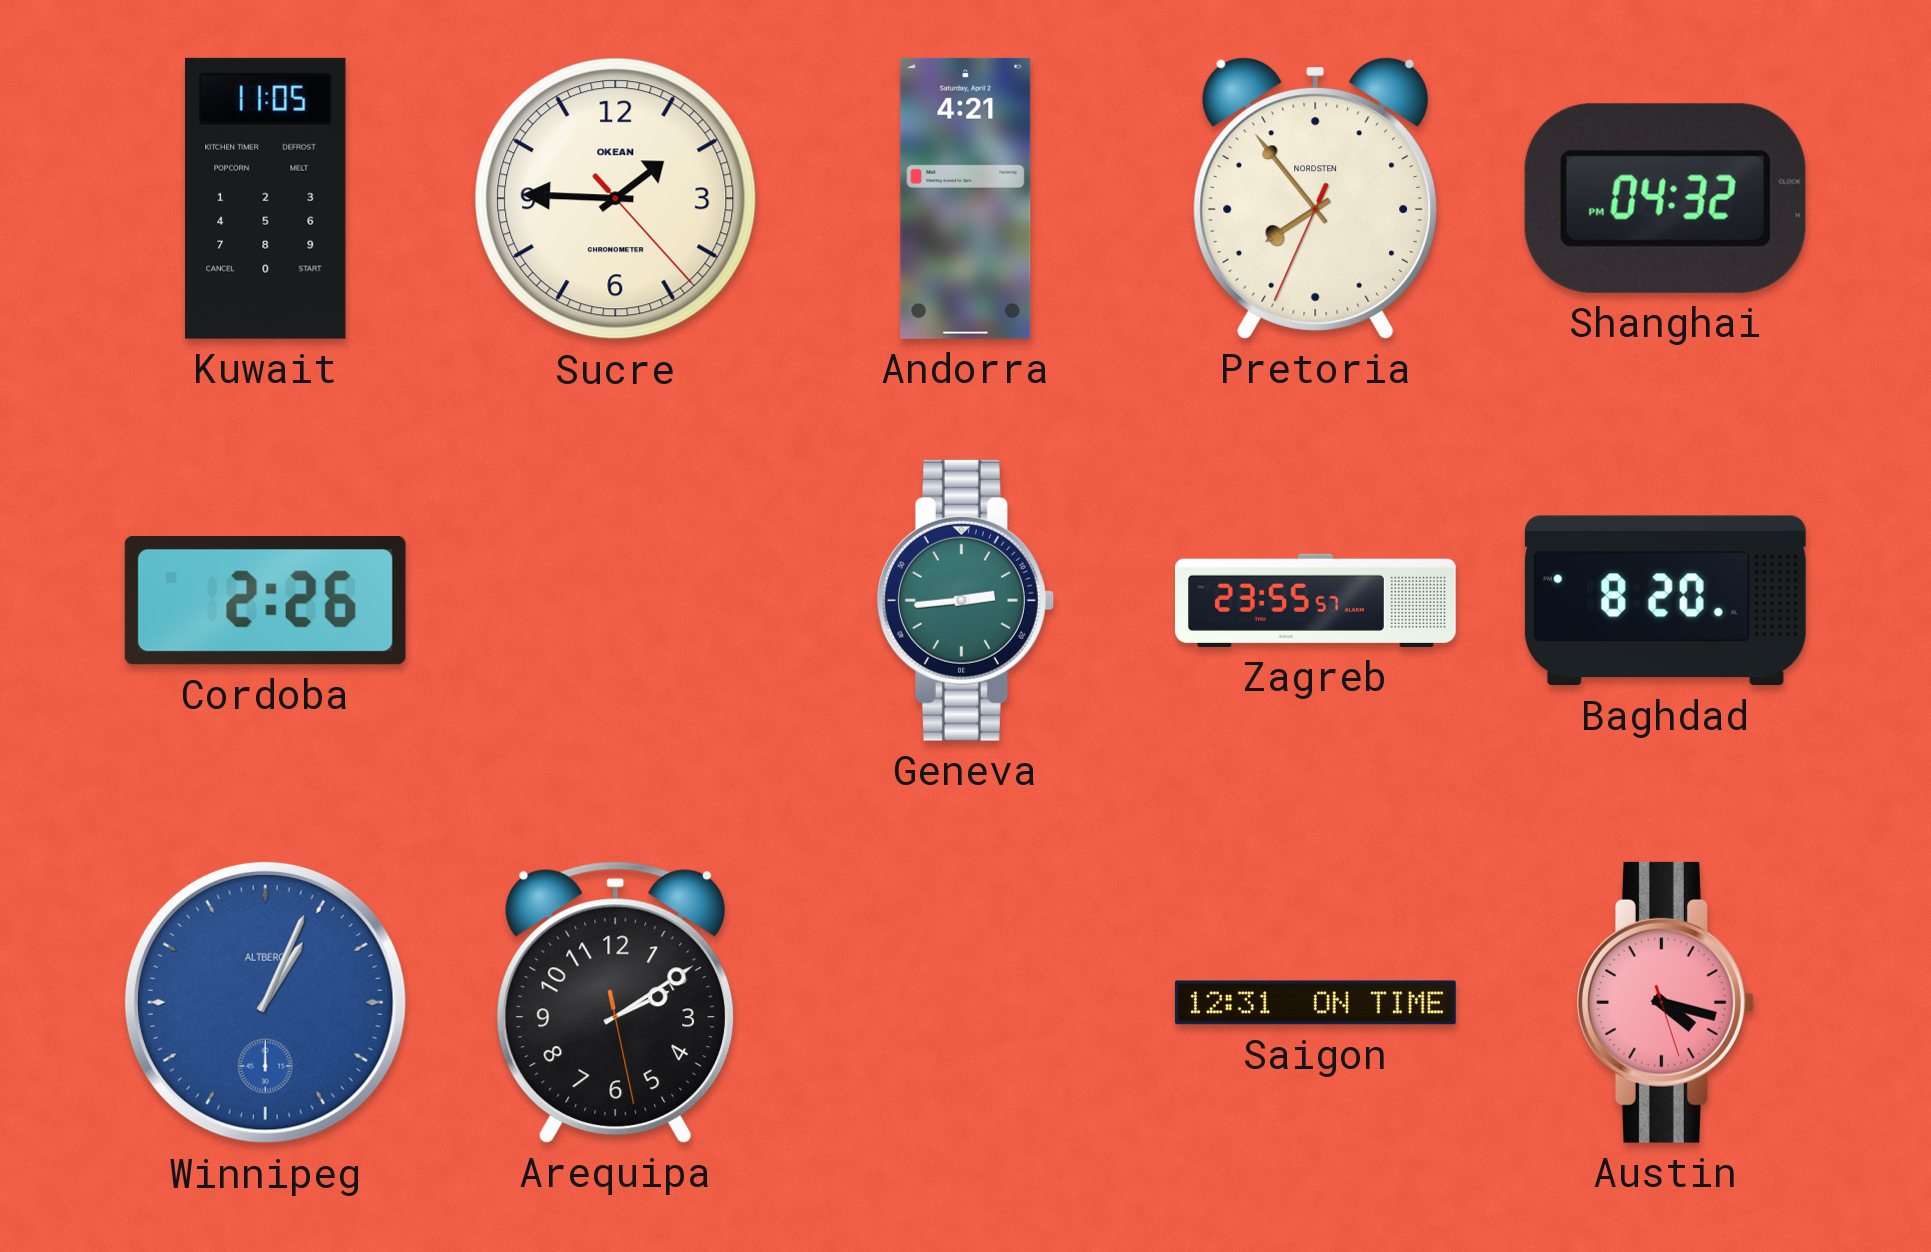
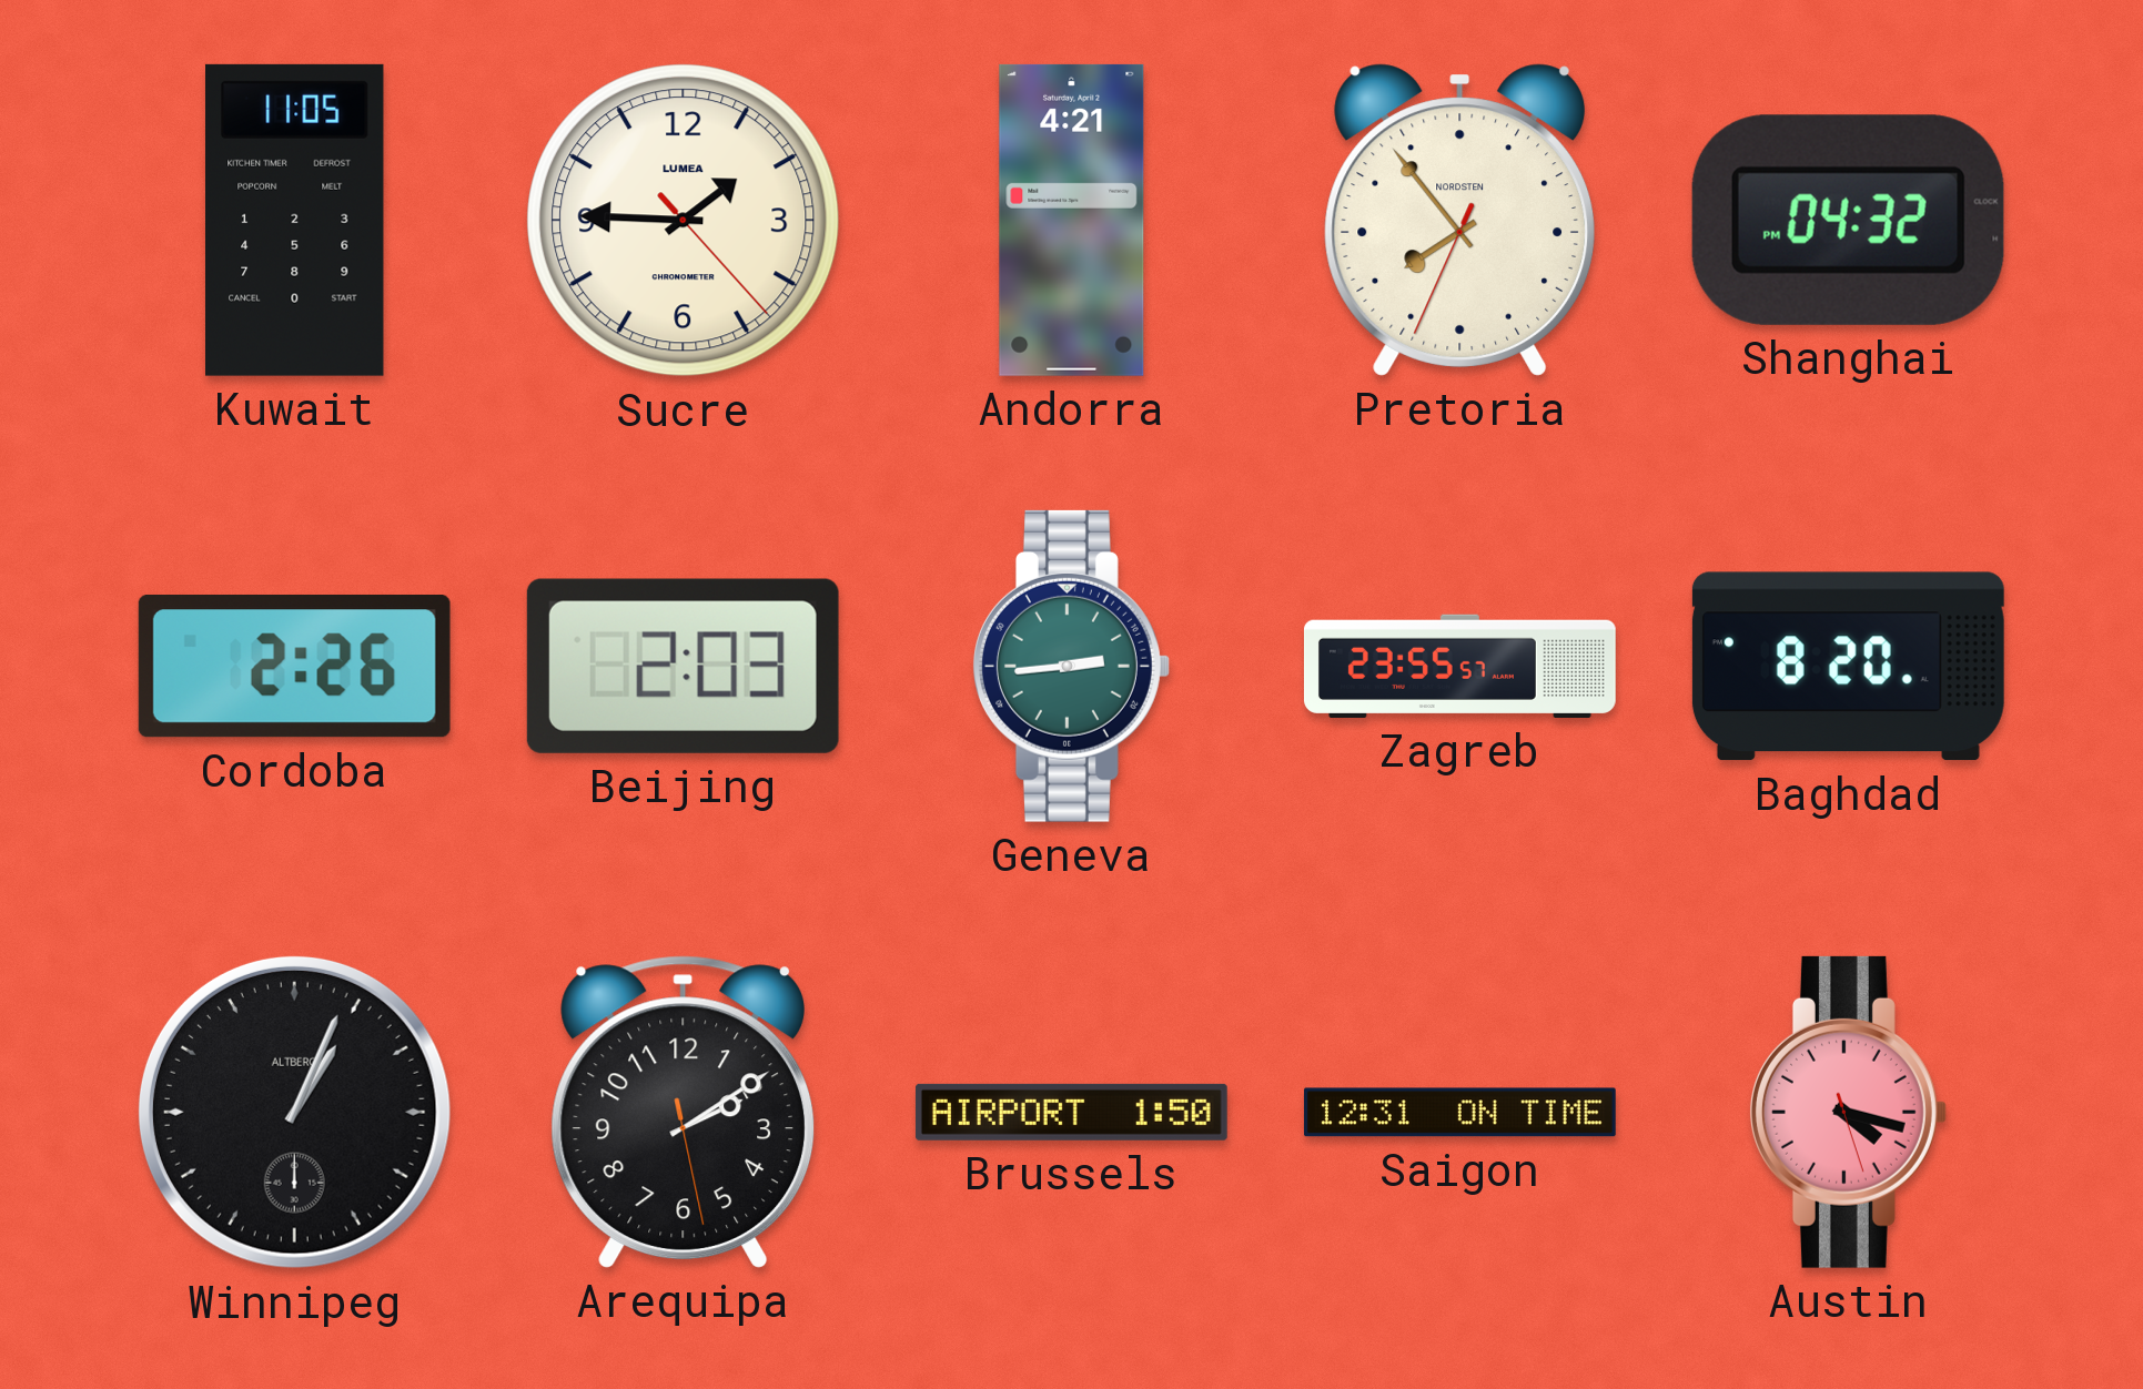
Sucre brand: OKEAN -> LUMEA (684, 221)
Beijing: none -> 2:03 (683, 666)
Winnipeg dial: blue -> black (294, 1112)
Brussels: none -> 1:50 (1071, 1112)
